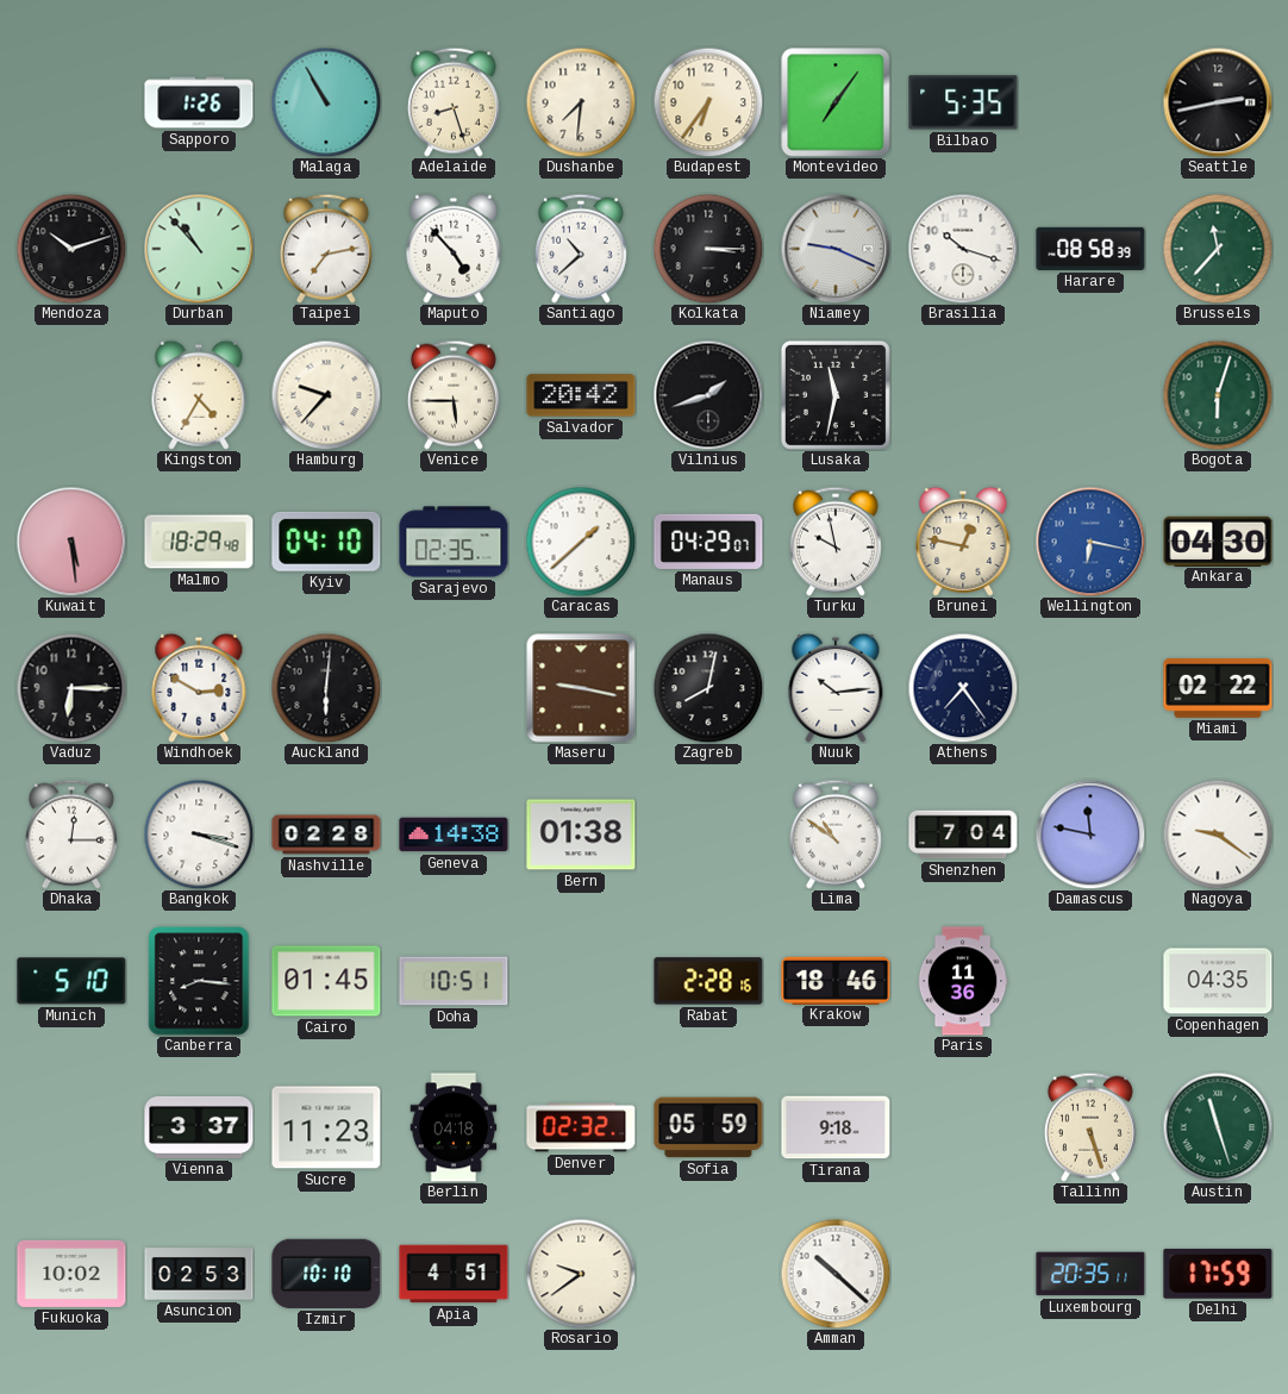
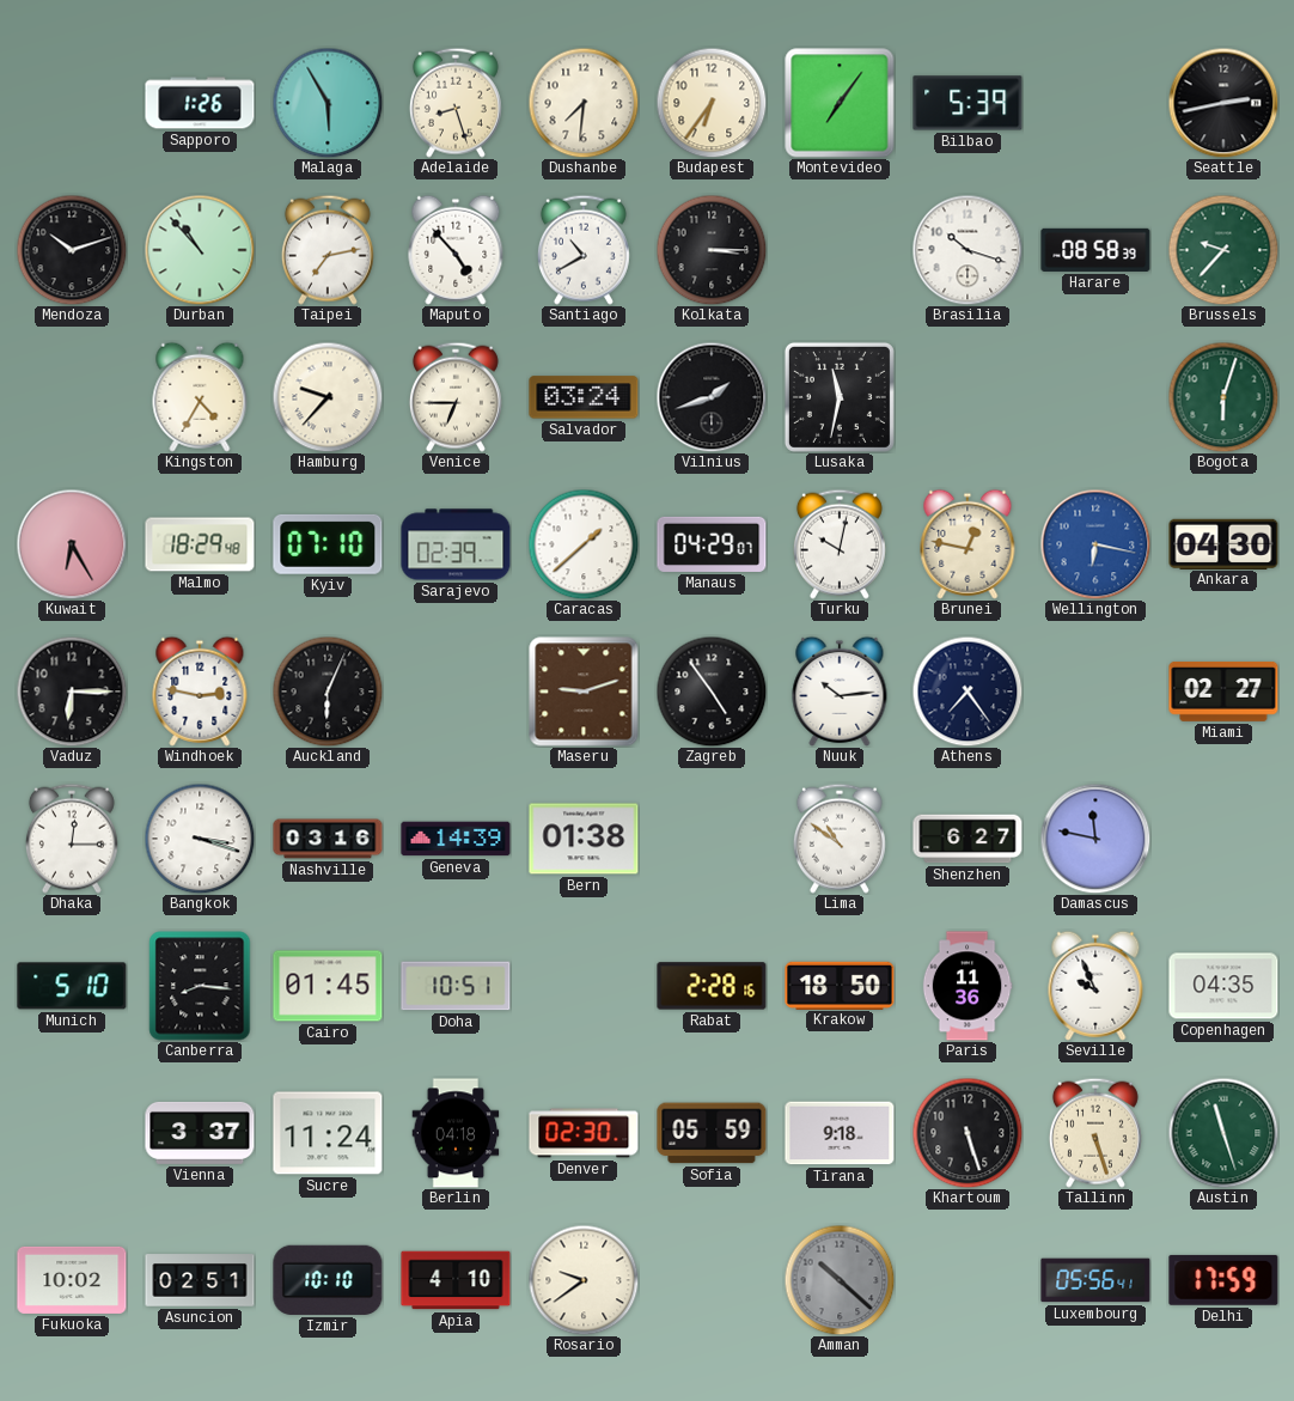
Malaga: 10:55 -> 5:55 (328, 103)
Bilbao: 5:35 -> 5:39 (968, 103)
Santiago: 10:38 -> 10:40 (584, 250)
Niamey: 9:19 -> none (836, 249)
Brussels: 11:37 -> 9:37 (1223, 250)
Venice: 5:45 -> 6:45 (456, 397)
Salvador: 20:42 -> 03:24 (584, 397)
Kuwait: 5:29 -> 6:25 (72, 544)
Kyiv: 04:10 -> 07:10 (328, 544)
Sarajevo: 02:35 -> 02:39 (456, 544)
Turku: 9:58 -> 10:02 (840, 544)
Windhoek: 2:50 -> 2:47 (200, 692)
Auckland: 6:01 -> 6:04 (328, 692)
Maseru: 9:17 -> 9:12 (584, 692)
Zagreb: 8:02 -> 4:54 (712, 692)
Miami: 02:22 -> 02:27 (1223, 692)
Nashville: 02:28 -> 03:16 (328, 839)
Geneva: 14:38 -> 14:39 (456, 839)
Shenzhen: 7:04 -> 6:27 (968, 839)
Nagoya: 9:21 -> none (1218, 834)
Krakow: 18:46 -> 18:50 (840, 985)
Seville: none -> 9:56 (1095, 986)
Sucre: 11:23 -> 11:24 (328, 1133)
Denver: 02:32 -> 02:30 (584, 1133)
Khartoum: none -> 5:27 (968, 1133)
Asuncion: 02:53 -> 02:51 (200, 1280)
Apia: 4:51 -> 4:10 (456, 1280)
Amman dial: white -> grey (840, 1280)
Luxembourg: 20:35 -> 05:56 (1095, 1280)
